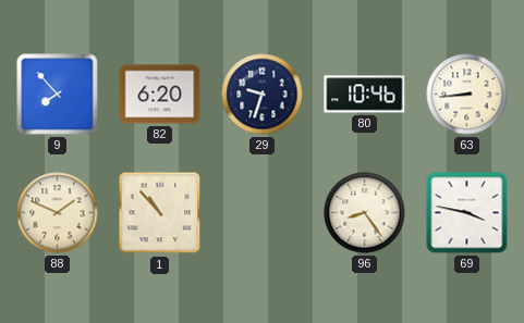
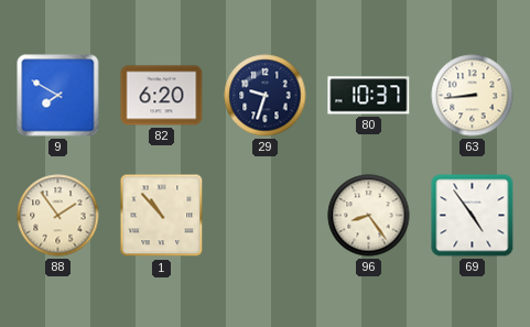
9: 7:53 -> 7:50 (58, 96)
80: 10:46 -> 10:37 (369, 96)
88: 1:49 -> 1:54 (58, 216)
69: 3:47 -> 4:54 (473, 216)
